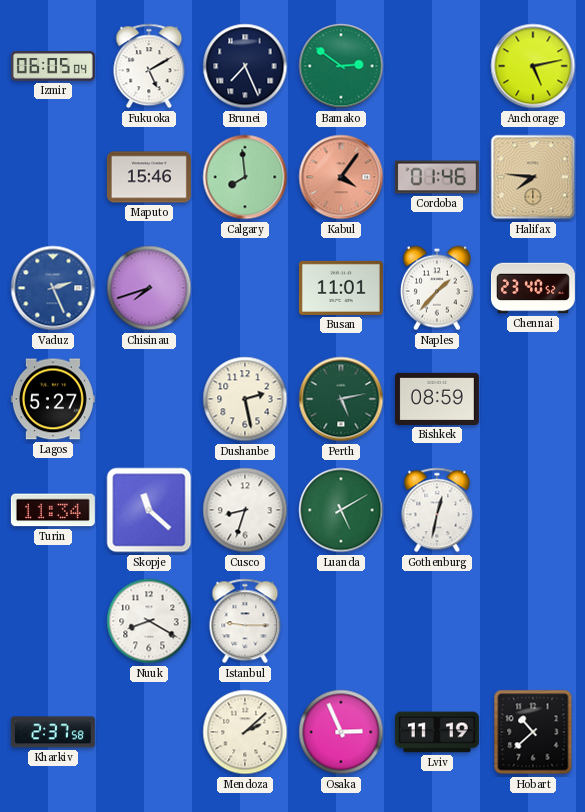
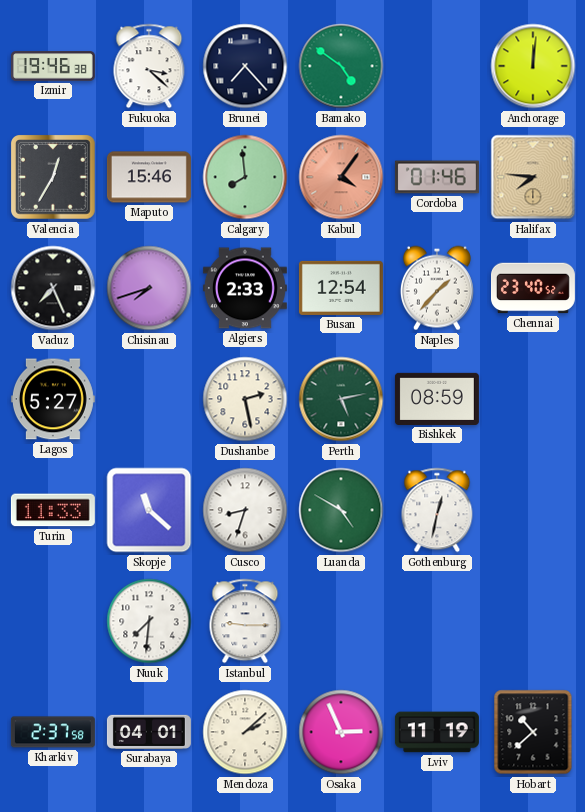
Izmir: 06:05 -> 19:46 (53, 66)
Fukuoka: 5:10 -> 3:22 (149, 66)
Brunei: 7:26 -> 7:23 (245, 66)
Bamako: 2:51 -> 4:51 (341, 66)
Anchorage: 5:13 -> 12:01 (533, 66)
Valencia: none -> 12:35 (54, 178)
Vaduz: 2:26 -> 7:26 (53, 288)
Vaduz dial: blue -> black (53, 288)
Algiers: none -> 2:33 (245, 288)
Busan: 11:01 -> 12:54 (341, 288)
Turin: 11:34 -> 11:33 (53, 510)
Luanda: 5:10 -> 4:50 (341, 510)
Nuuk: 8:20 -> 7:31 (149, 621)
Surabaya: none -> 04:01 (149, 732)
